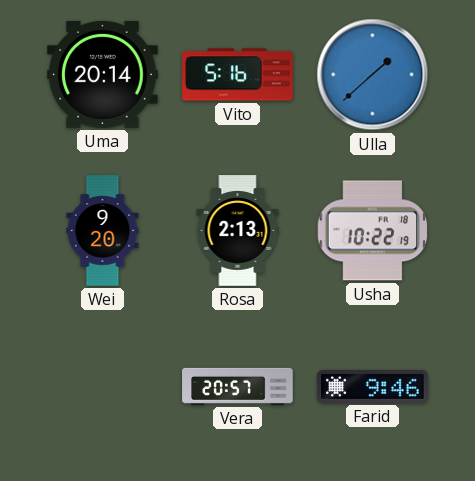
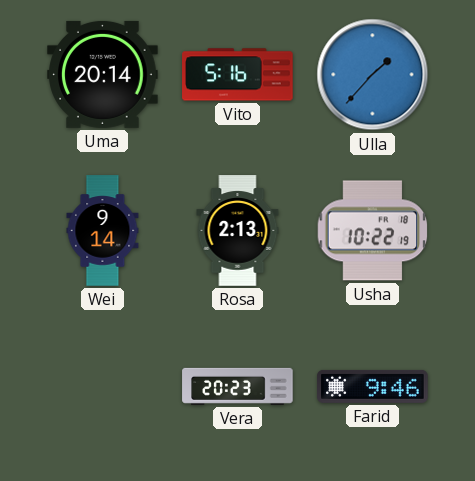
Ulla: 1:38 -> 1:37 (373, 75)
Wei: 9:20 -> 9:14 (103, 231)
Vera: 20:57 -> 20:23 (238, 386)
